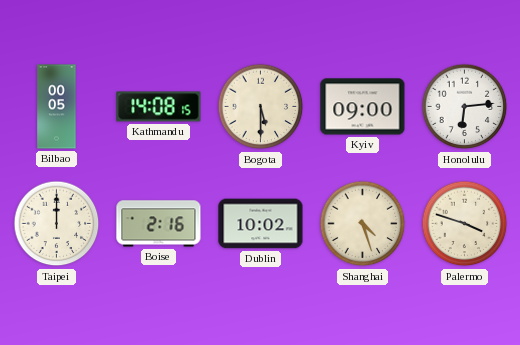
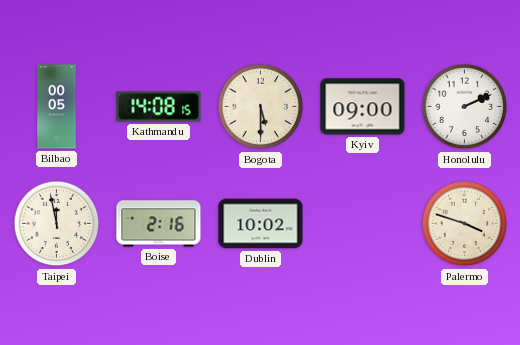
Honolulu: 6:14 -> 2:11 (465, 107)
Taipei: 12:00 -> 11:58 (57, 224)
Shanghai: 4:27 -> none (363, 224)
